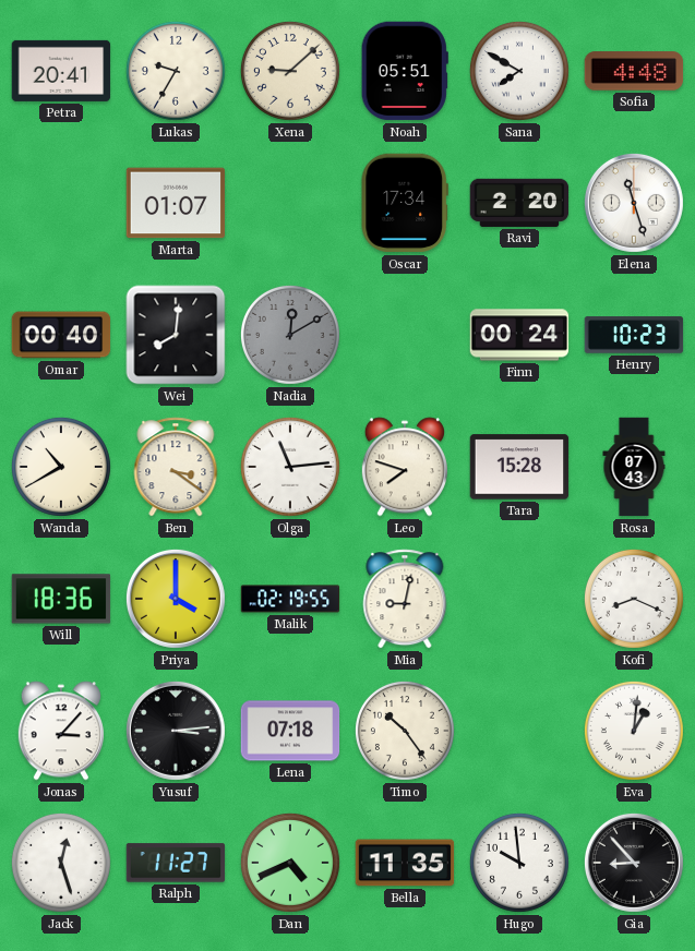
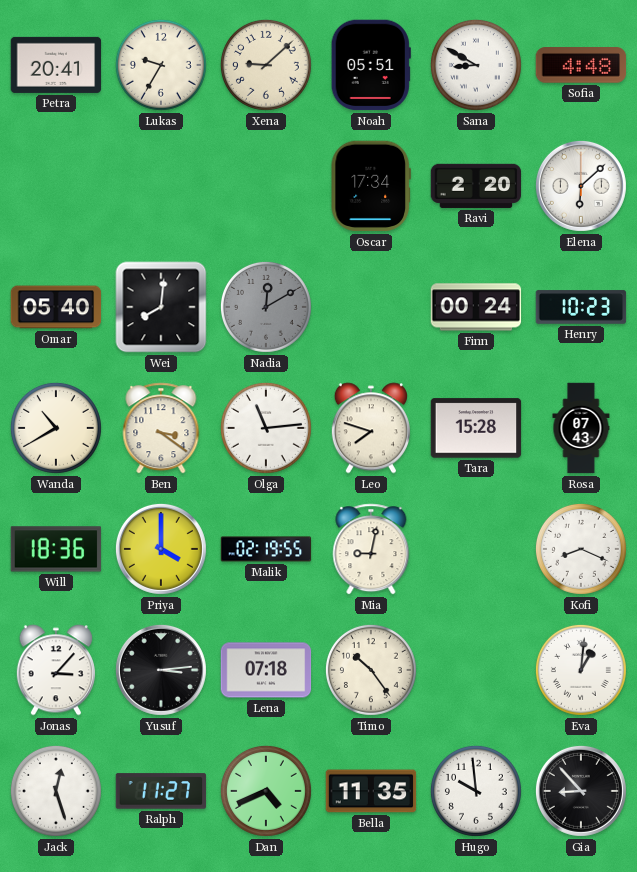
Sana: 7:50 -> 8:50 (476, 65)
Marta: 01:07 -> none (176, 203)
Elena: 11:27 -> 6:08 (581, 186)
Omar: 00:40 -> 05:40 (56, 307)
